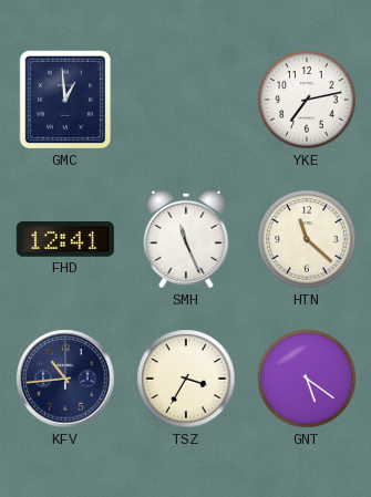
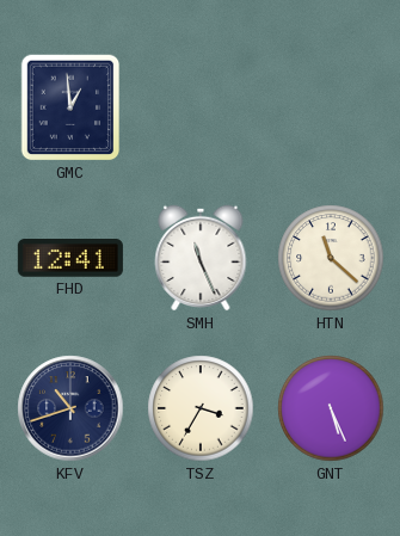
YKE: 7:13 -> none (307, 100)
KFV: 10:44 -> 10:42 (70, 408)
GNT: 5:21 -> 5:26 (331, 408)
